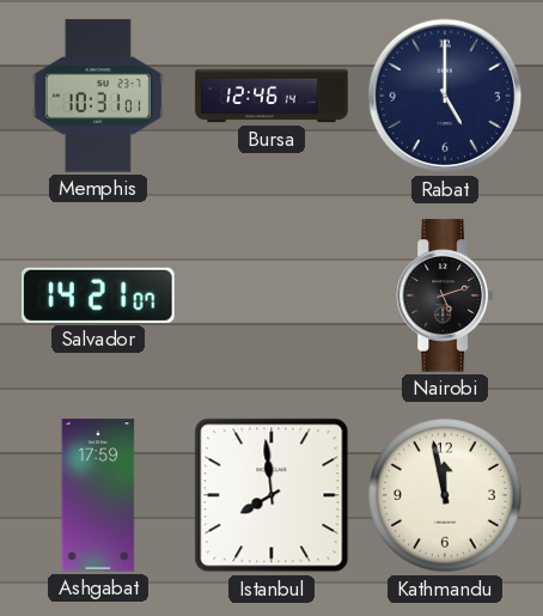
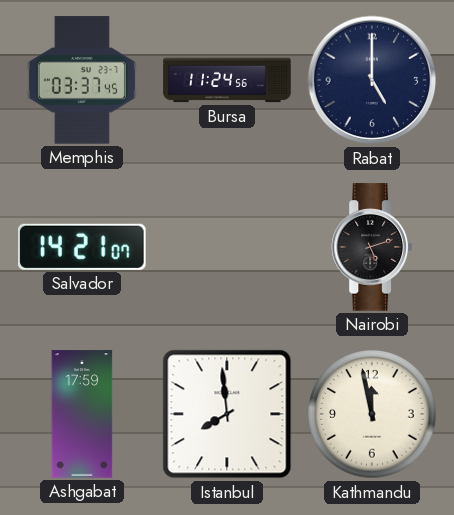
Memphis: 10:31 -> 03:37 (82, 80)
Bursa: 12:46 -> 11:24 (227, 80)
